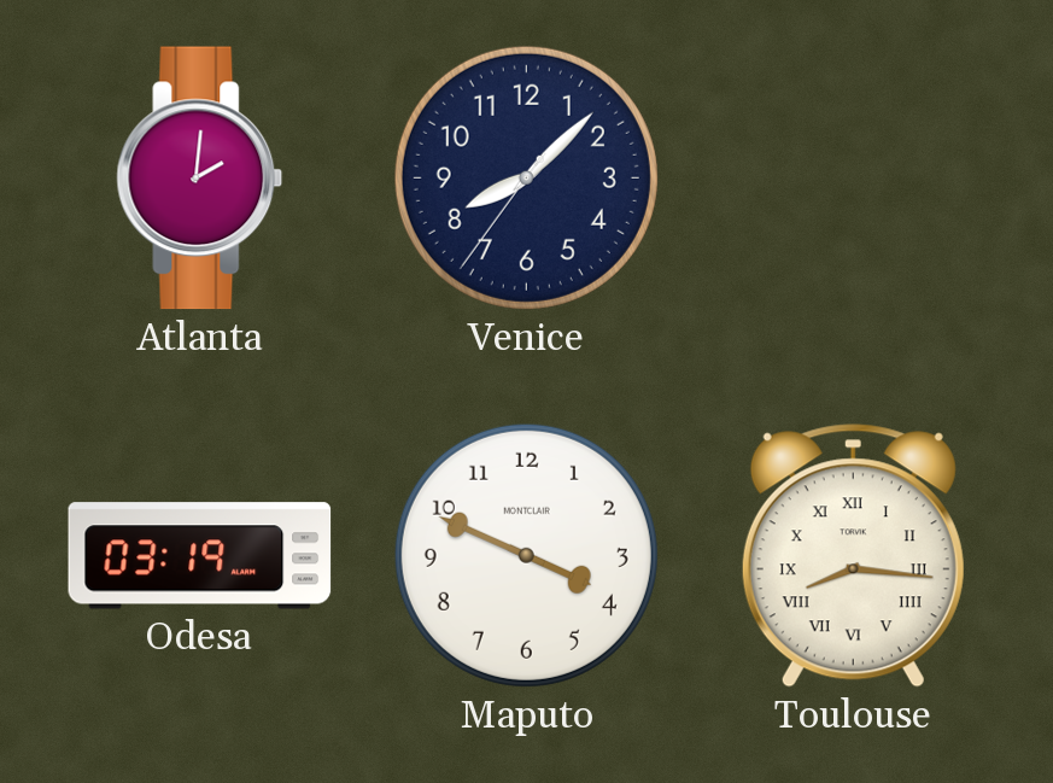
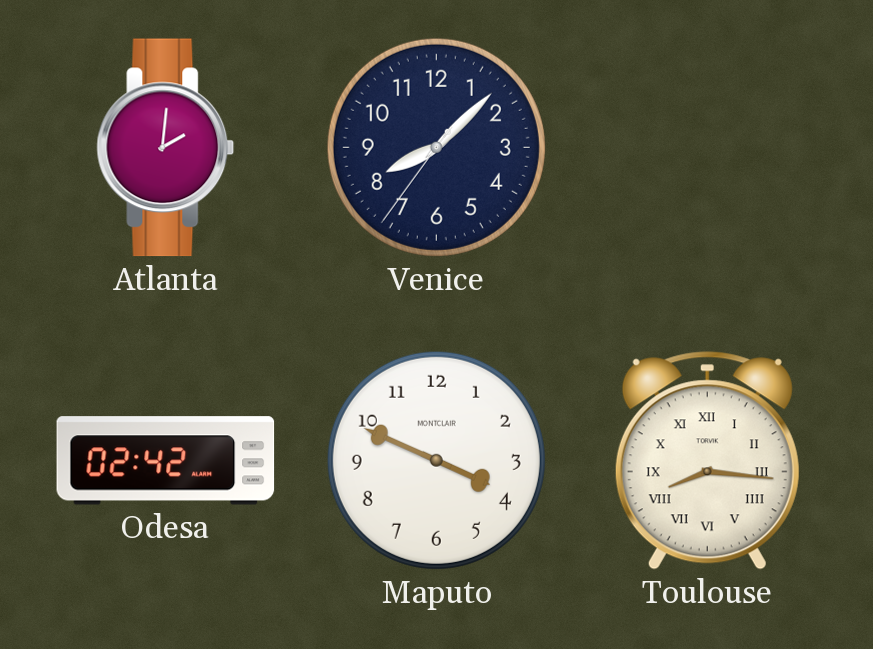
Odesa: 03:19 -> 02:42 (166, 461)
